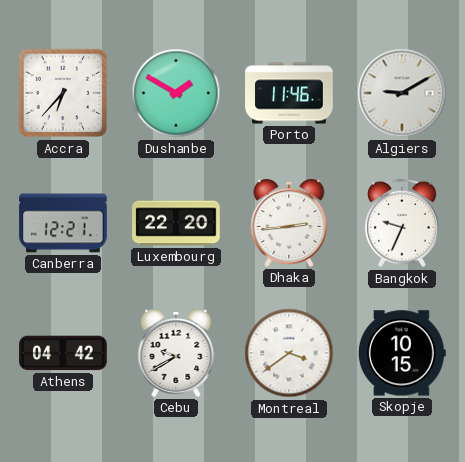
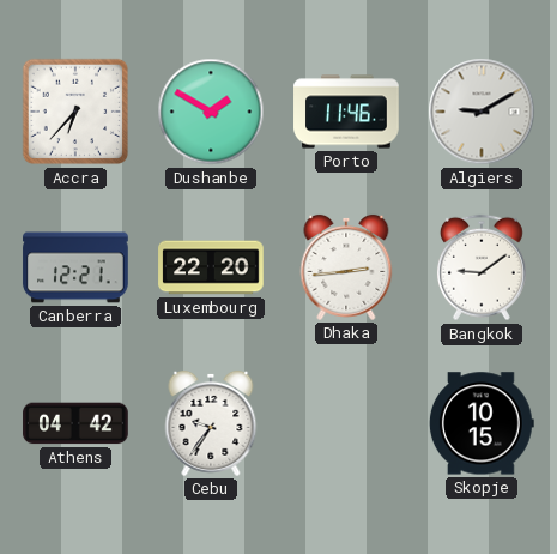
Bangkok: 9:34 -> 9:09 (482, 267)
Cebu: 9:40 -> 9:36 (211, 423)
Montreal: 3:39 -> none (289, 353)
